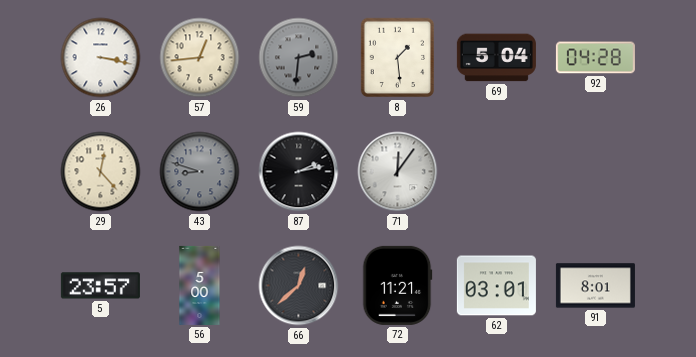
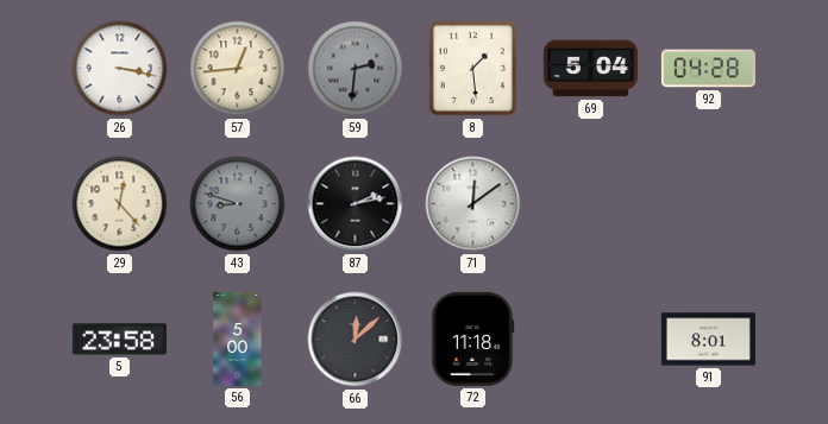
71: 12:06 -> 12:09 (473, 204)
5: 23:57 -> 23:58 (119, 340)
66: 12:38 -> 12:08 (356, 340)
72: 11:21 -> 11:18 (472, 338)
62: 03:01 -> none (496, 286)
